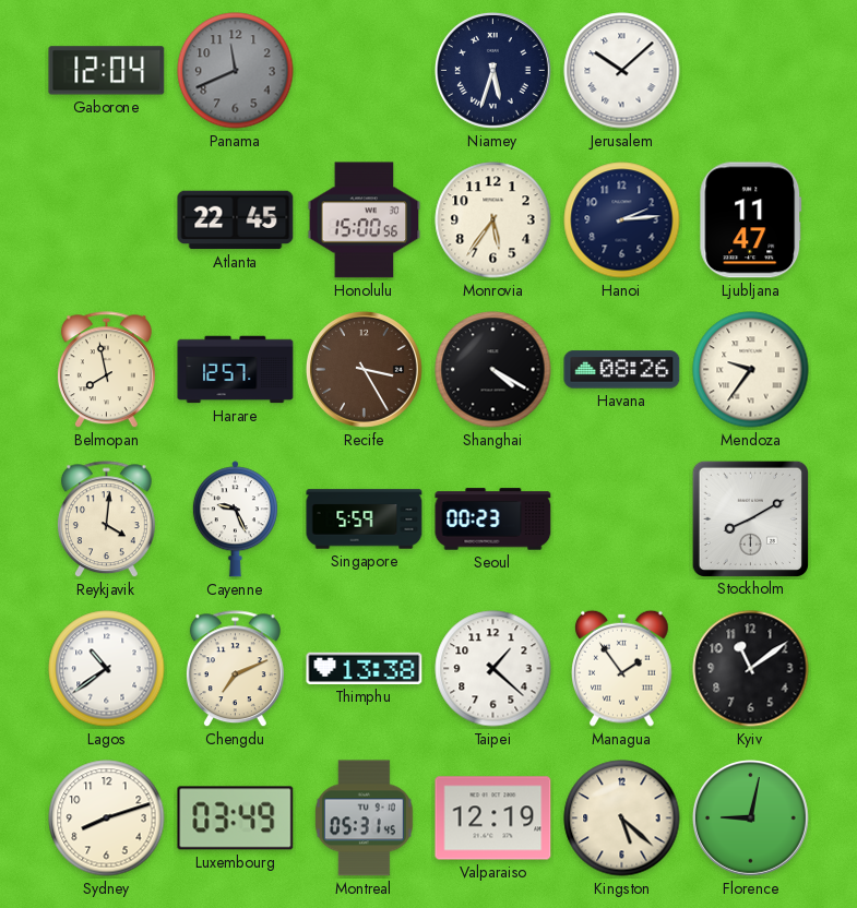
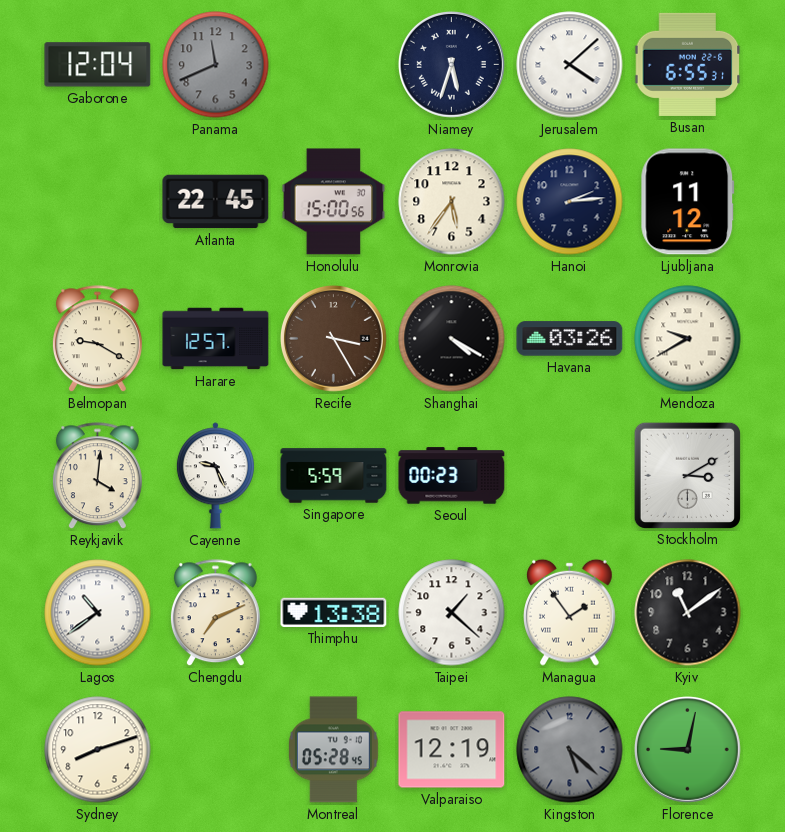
Jerusalem: 10:08 -> 4:08 (570, 65)
Busan: none -> 6:55 (688, 64)
Ljubljana: 11:47 -> 11:12 (688, 202)
Belmopan: 7:58 -> 9:20 (97, 339)
Havana: 08:26 -> 03:26 (570, 339)
Mendoza: 9:36 -> 9:40 (688, 339)
Stockholm: 8:10 -> 3:10 (687, 475)
Luxembourg: 03:49 -> none (236, 819)
Montreal: 05:31 -> 05:28 (333, 750)
Kingston dial: cream -> grey (570, 750)
